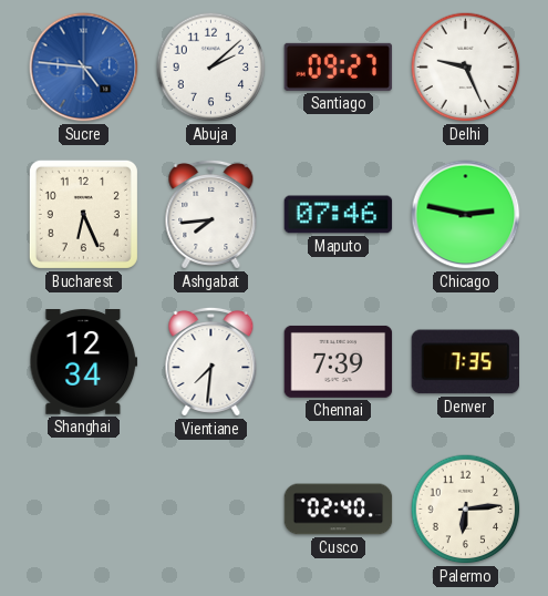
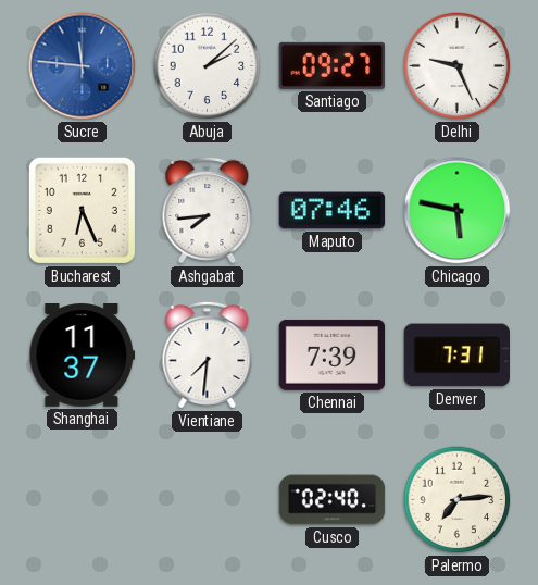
Sucre: 4:46 -> 11:46 (83, 66)
Chicago: 2:47 -> 5:47 (458, 211)
Shanghai: 12:34 -> 11:37 (83, 356)
Denver: 7:35 -> 7:31 (458, 356)
Palermo: 6:14 -> 7:14 (458, 500)
